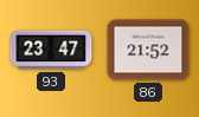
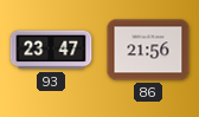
86: 21:52 -> 21:56 (148, 50)
